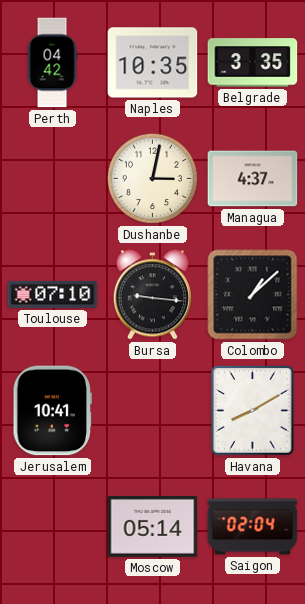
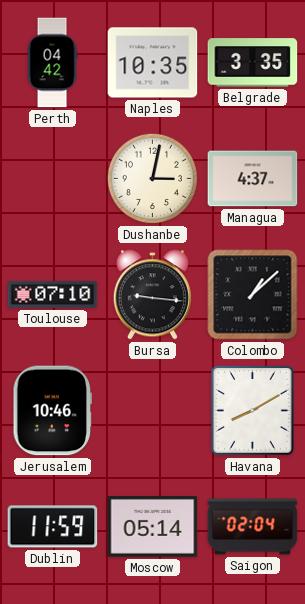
Jerusalem: 10:41 -> 10:46 (52, 411)
Dublin: none -> 11:59 (53, 527)
